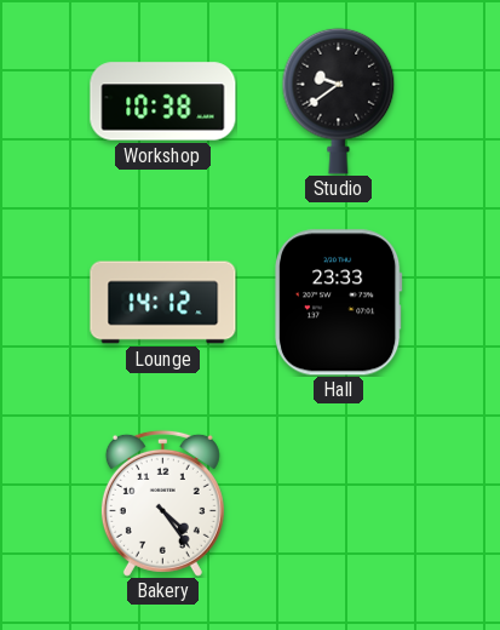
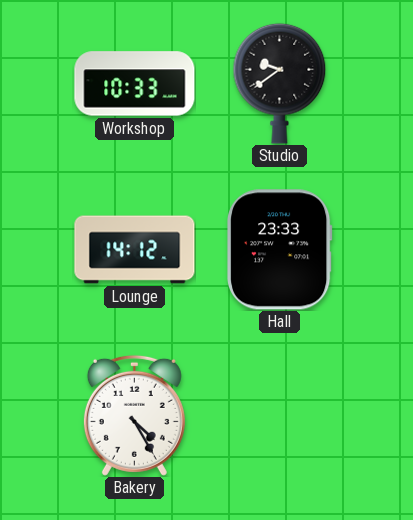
Workshop: 10:38 -> 10:33 (135, 84)
Bakery: 4:24 -> 4:25 (134, 415)
